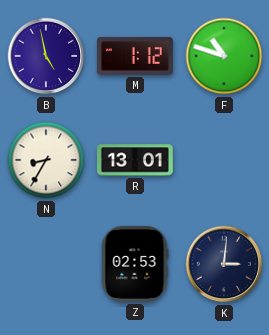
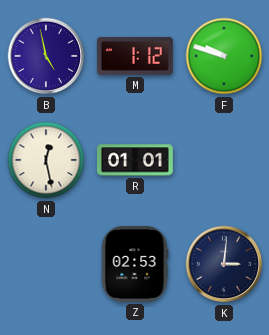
F: 10:48 -> 9:48 (224, 56)
N: 8:35 -> 12:28 (46, 160)
R: 13:01 -> 01:01 (135, 160)
